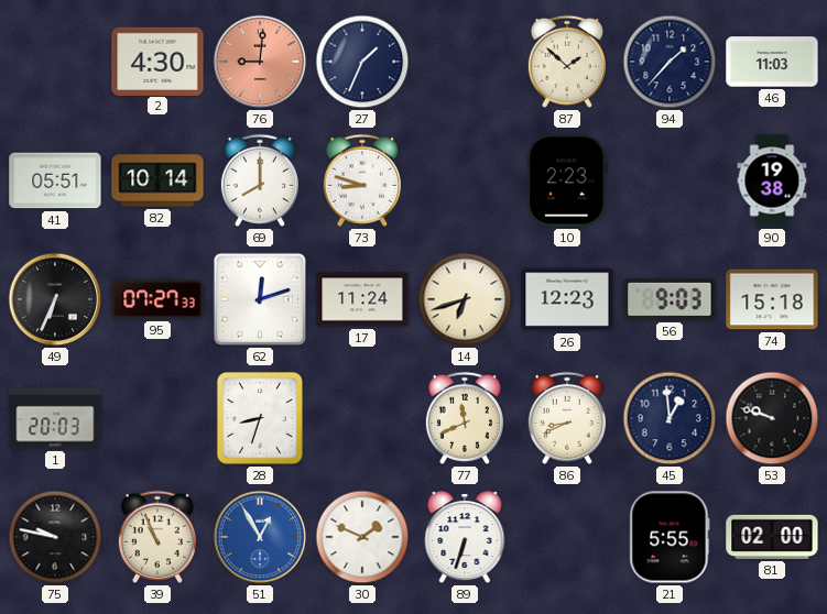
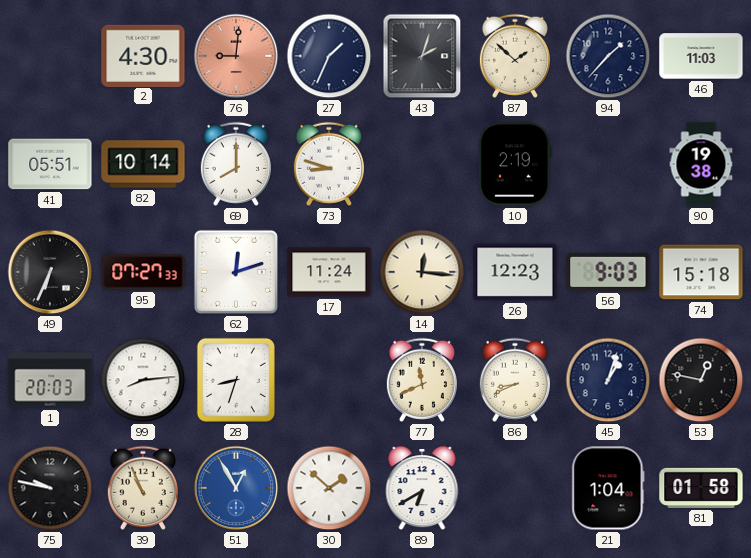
43: none -> 2:03 (422, 56)
10: 2:23 -> 2:19 (515, 164)
14: 6:42 -> 12:16 (422, 272)
99: none -> 8:14 (143, 380)
45: 12:59 -> 1:03 (608, 380)
53: 9:48 -> 12:47 (701, 380)
30: 1:49 -> 1:52 (329, 488)
89: 6:33 -> 6:40 (422, 489)
21: 5:55 -> 1:04 (608, 488)
81: 02:00 -> 01:58 (701, 488)
